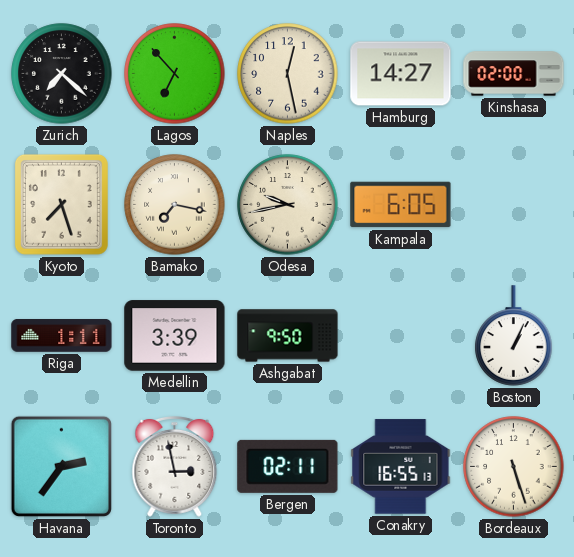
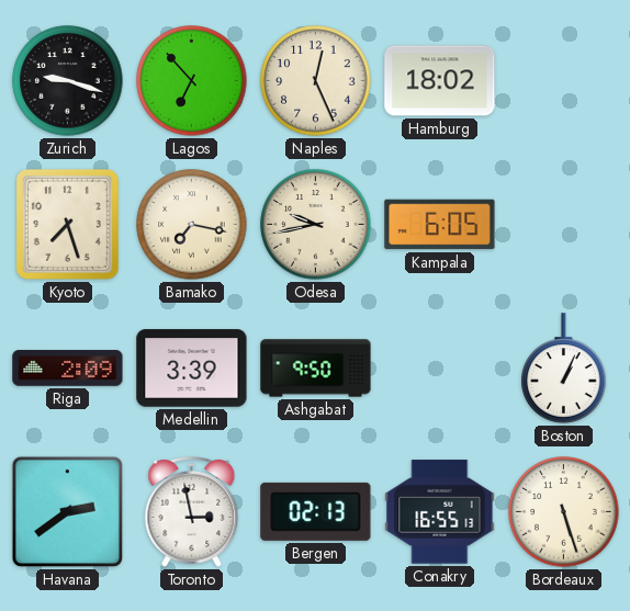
Zurich: 7:22 -> 9:18 (68, 81)
Naples: 12:28 -> 12:26 (316, 81)
Hamburg: 14:27 -> 18:02 (440, 81)
Kinshasa: 02:00 -> none (514, 74)
Riga: 1:11 -> 2:09 (68, 369)
Havana: 2:36 -> 2:39 (67, 511)
Bergen: 02:11 -> 02:13 (316, 511)
